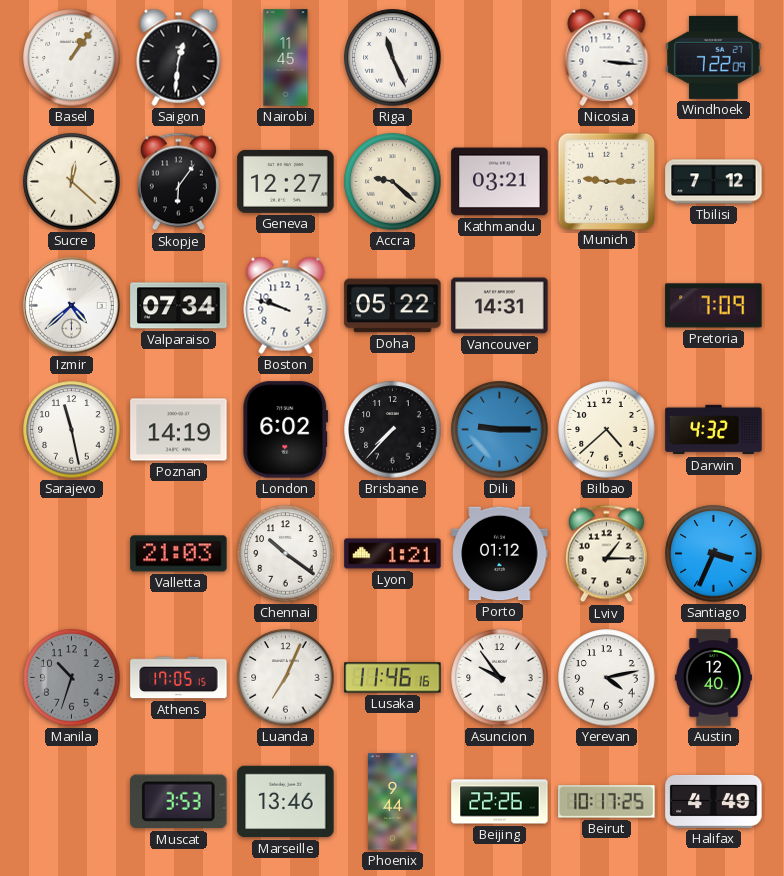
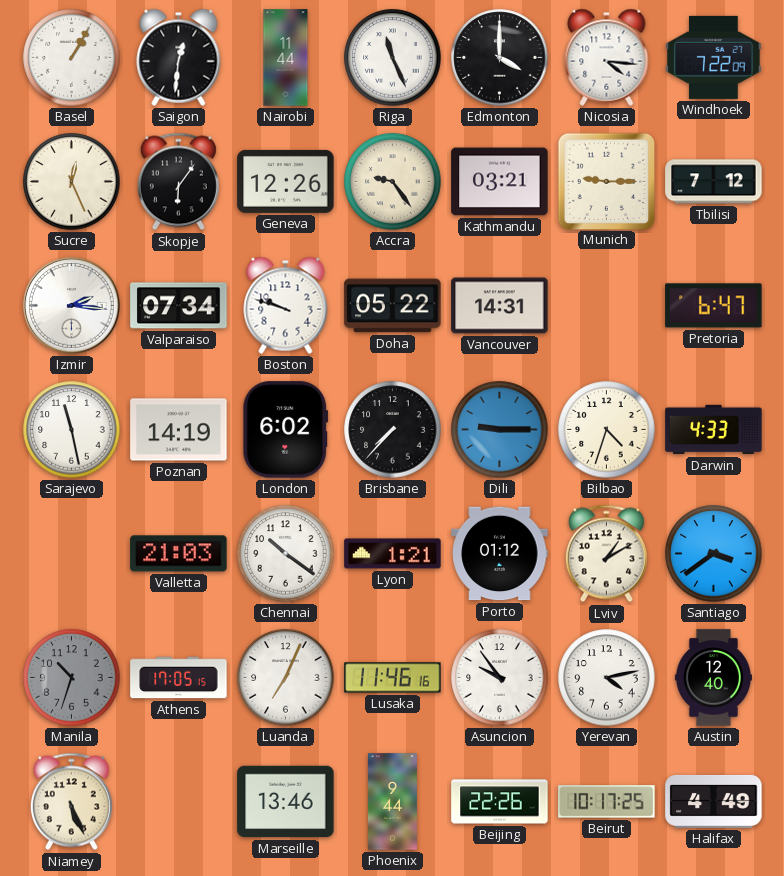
Basel: 1:06 -> 1:05 (72, 58)
Nairobi: 11:45 -> 11:44 (286, 58)
Edmonton: none -> 4:00 (500, 58)
Nicosia: 3:16 -> 4:16 (607, 57)
Sucre: 12:22 -> 12:26 (72, 182)
Geneva: 12:27 -> 12:26 (286, 181)
Accra: 9:22 -> 9:24 (393, 182)
Izmir: 4:38 -> 2:16 (72, 306)
Pretoria: 7:09 -> 6:47 (714, 306)
Bilbao: 4:38 -> 4:33 (607, 430)
Darwin: 4:32 -> 4:33 (714, 430)
Lviv: 1:15 -> 1:10 (606, 554)
Santiago: 3:34 -> 3:39 (714, 554)
Niamey: none -> 5:26 (71, 802)
Muscat: 3:53 -> none (179, 802)
